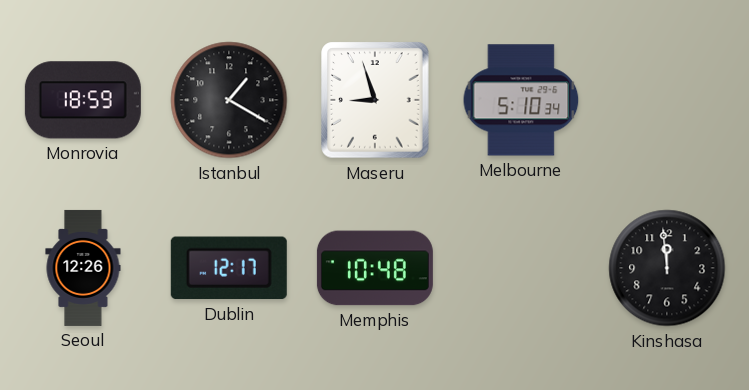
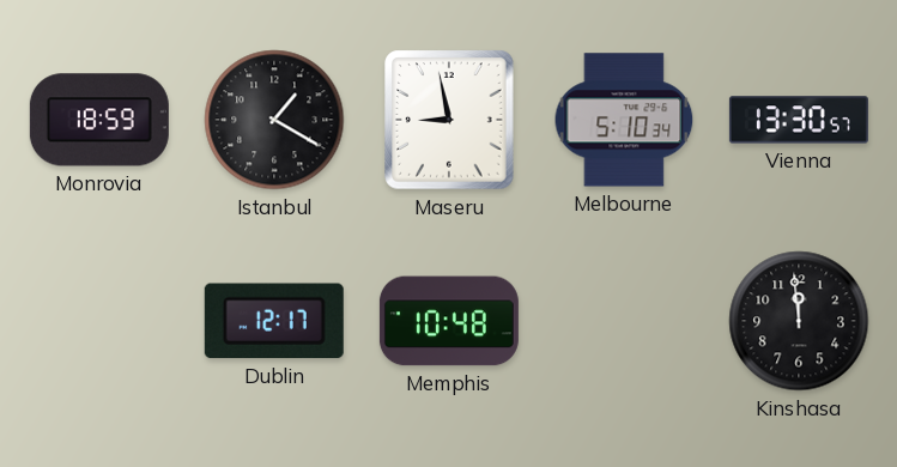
Maseru: 8:57 -> 8:58 (449, 120)
Vienna: none -> 13:30 (799, 120)
Seoul: 12:26 -> none (83, 268)
